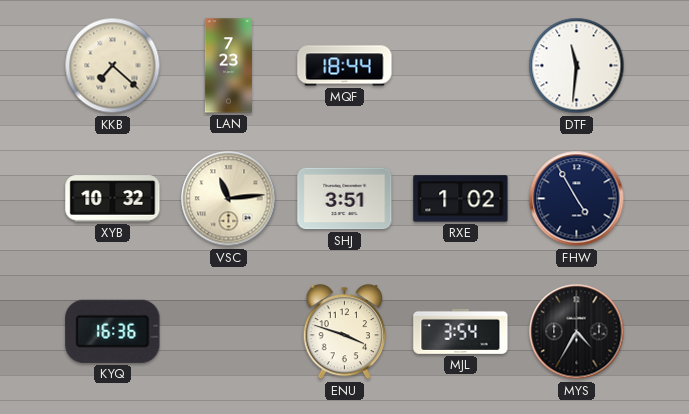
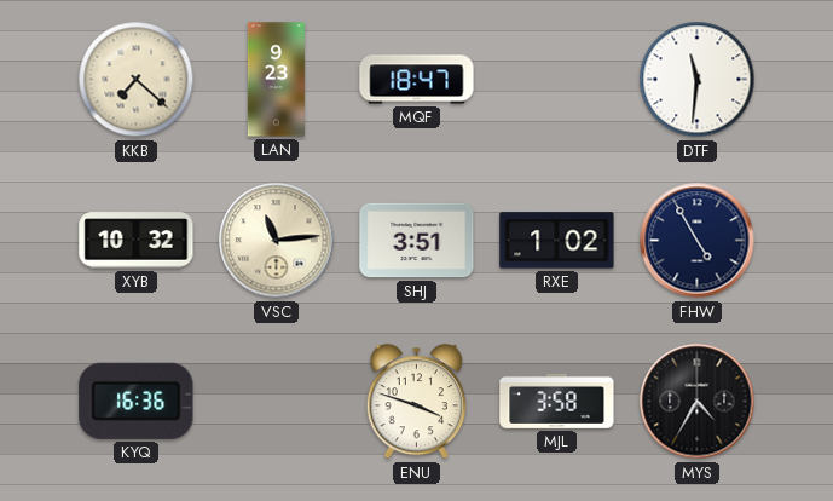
LAN: 7:23 -> 9:23 (276, 80)
MQF: 18:44 -> 18:47 (417, 80)
MJL: 3:54 -> 3:58 (557, 401)
